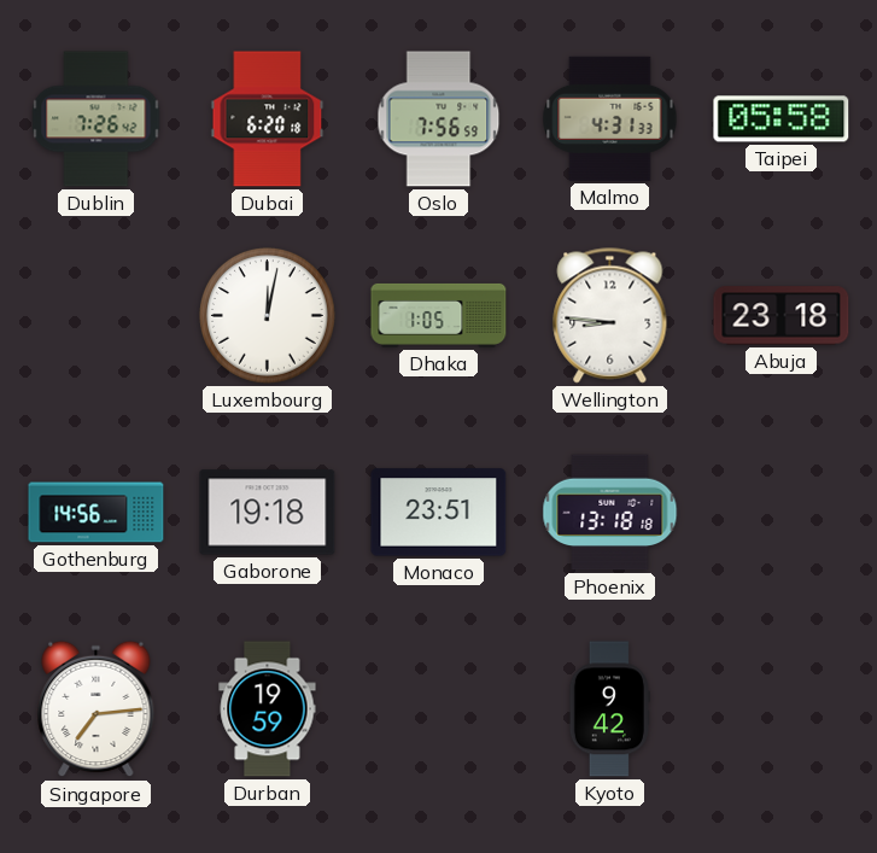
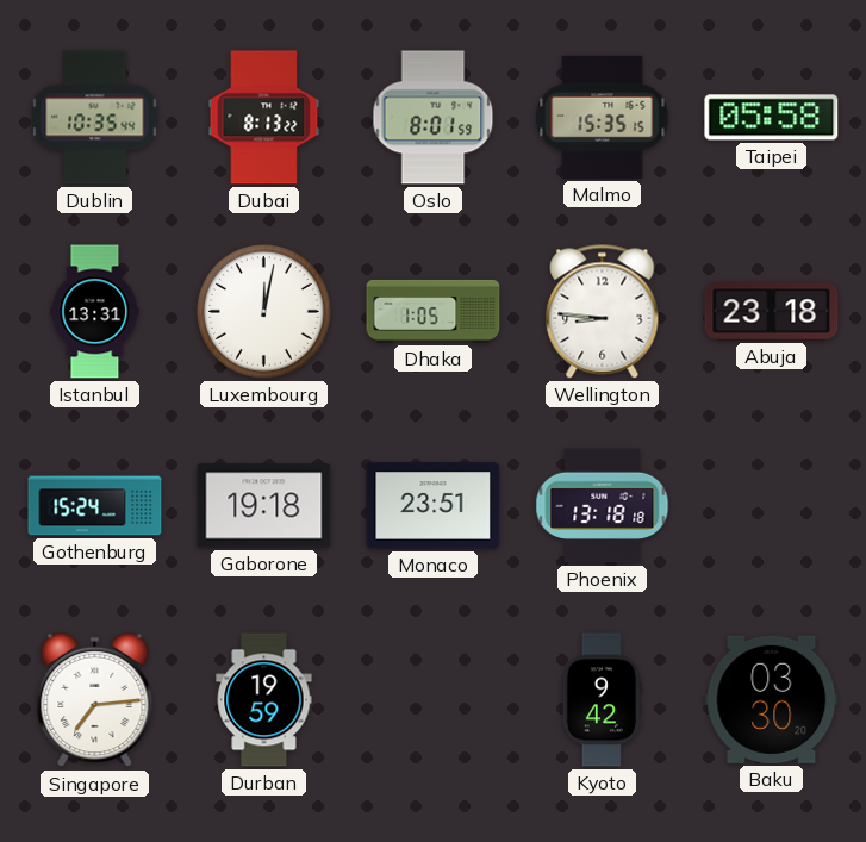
Dublin: 7:26 -> 10:35 (95, 118)
Dubai: 6:20 -> 8:13 (264, 118)
Oslo: 7:56 -> 8:01 (434, 118)
Malmo: 4:31 -> 15:35 (603, 117)
Istanbul: none -> 13:31 (95, 312)
Gothenburg: 14:56 -> 15:24 (95, 506)
Baku: none -> 03:30 (772, 699)
